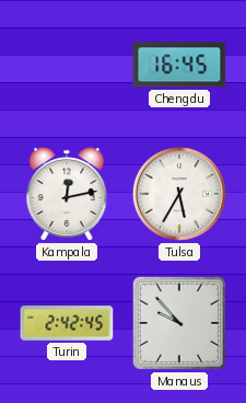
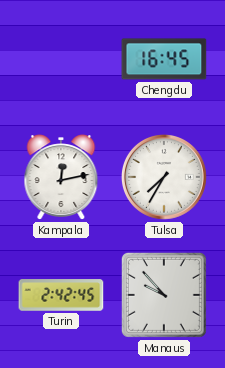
Tulsa: 5:35 -> 7:35 (164, 177)
